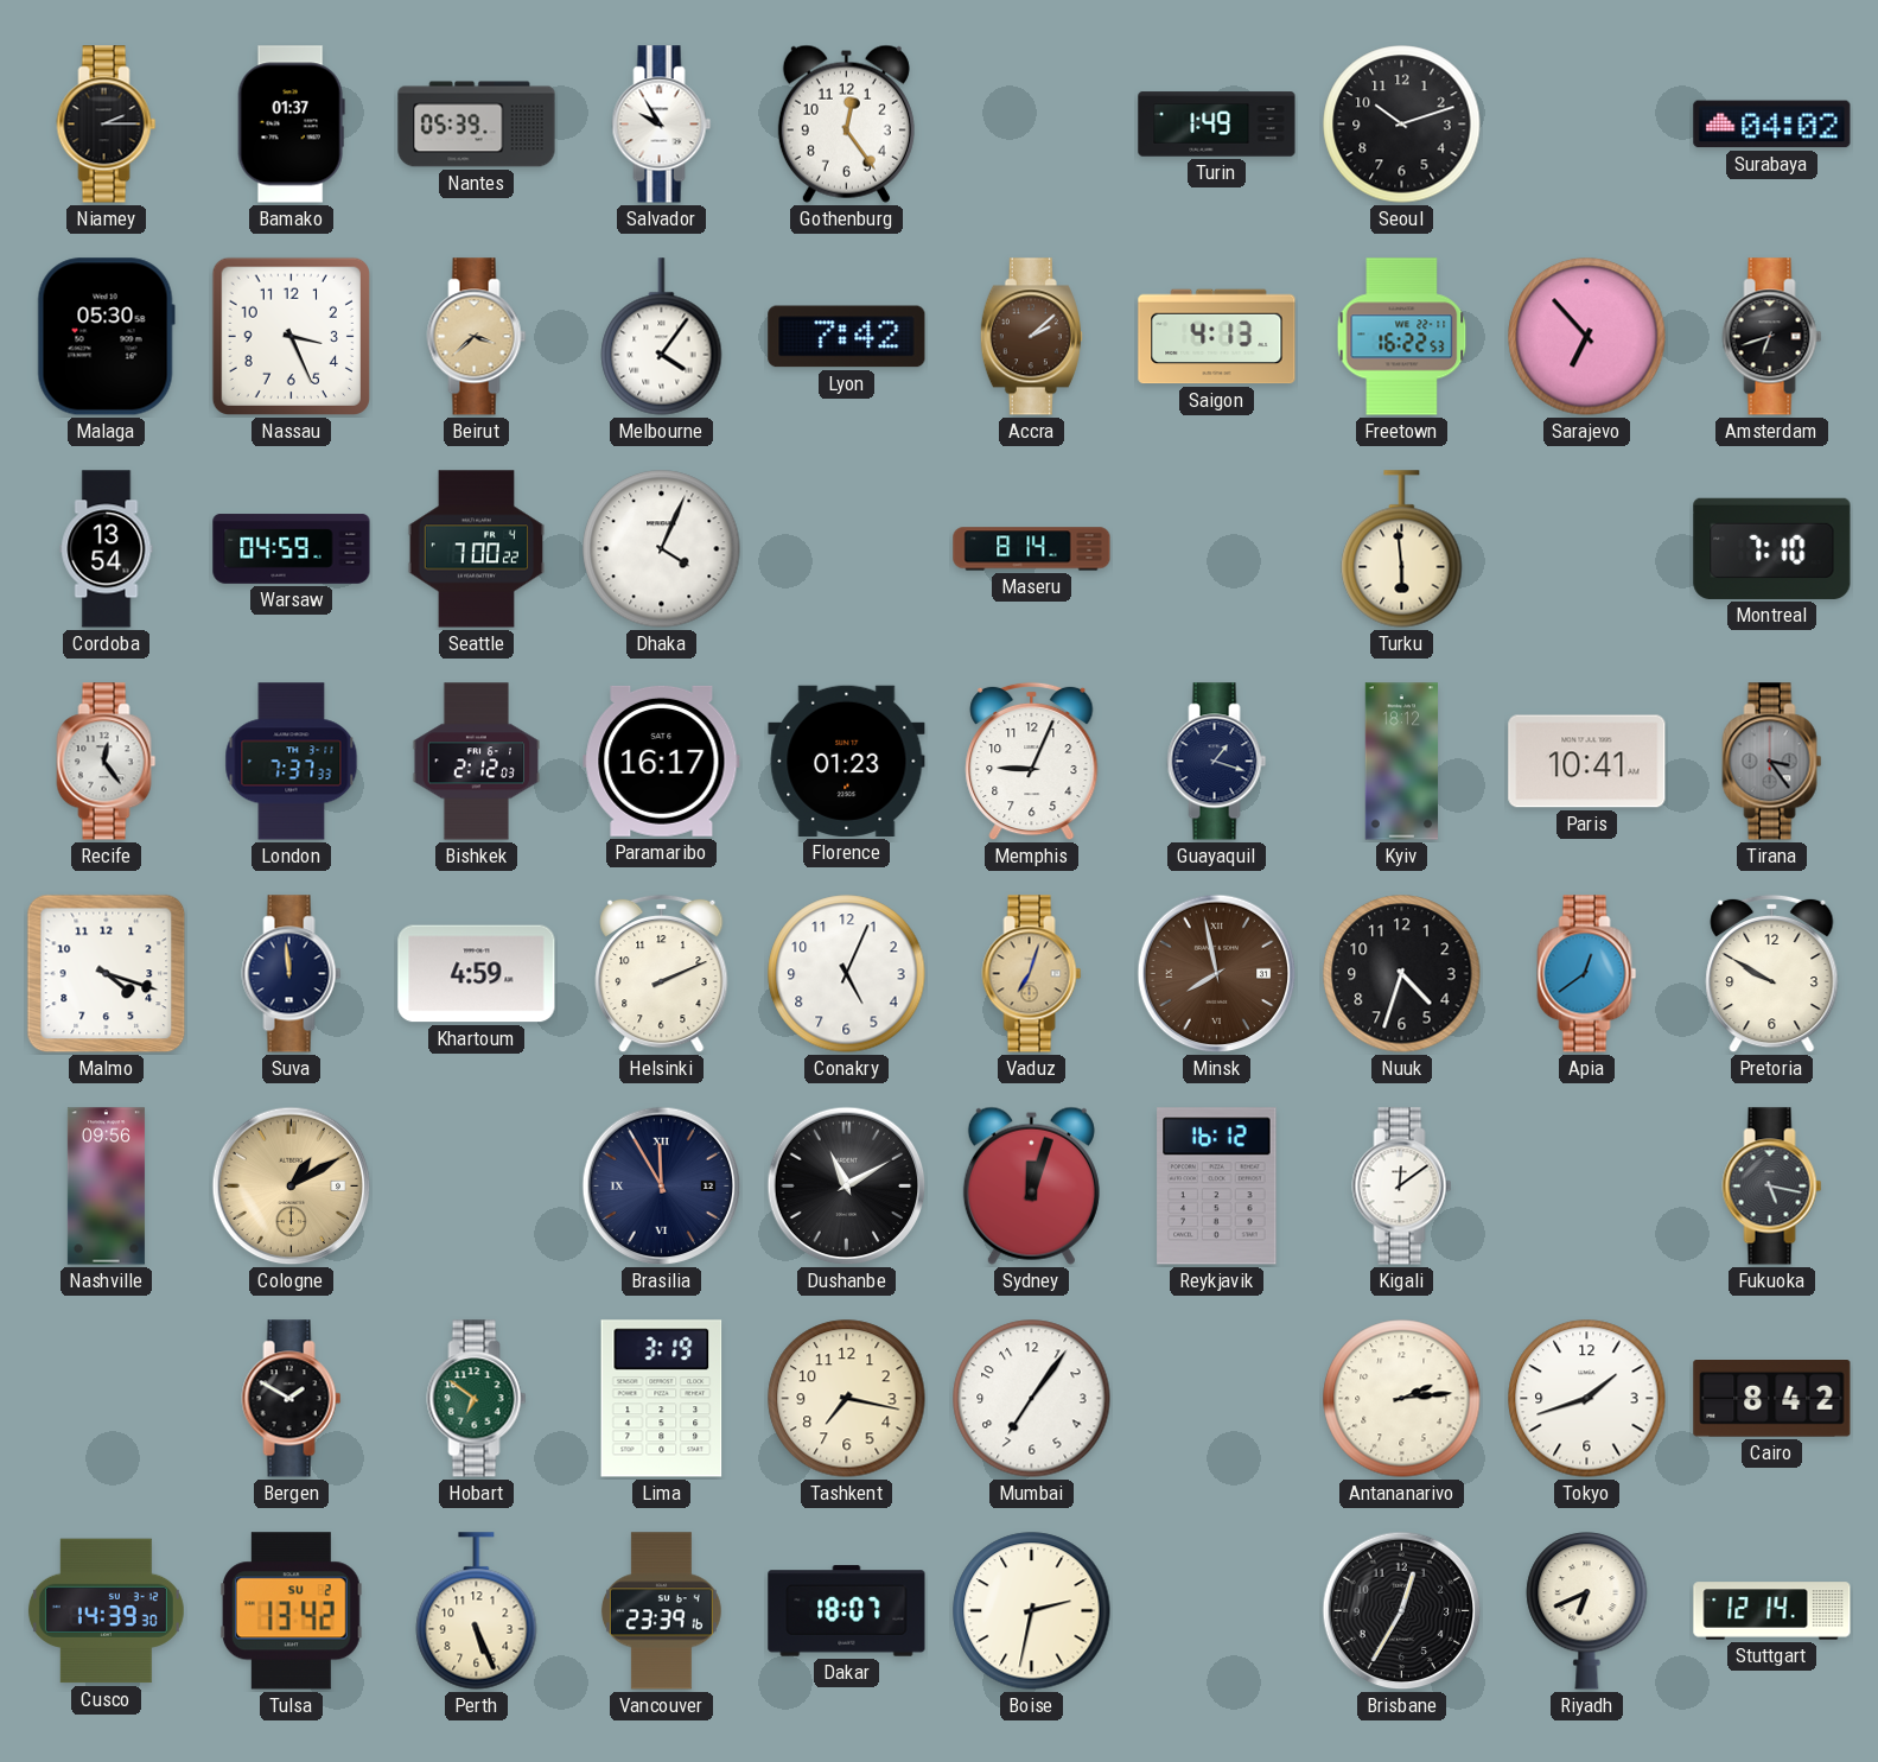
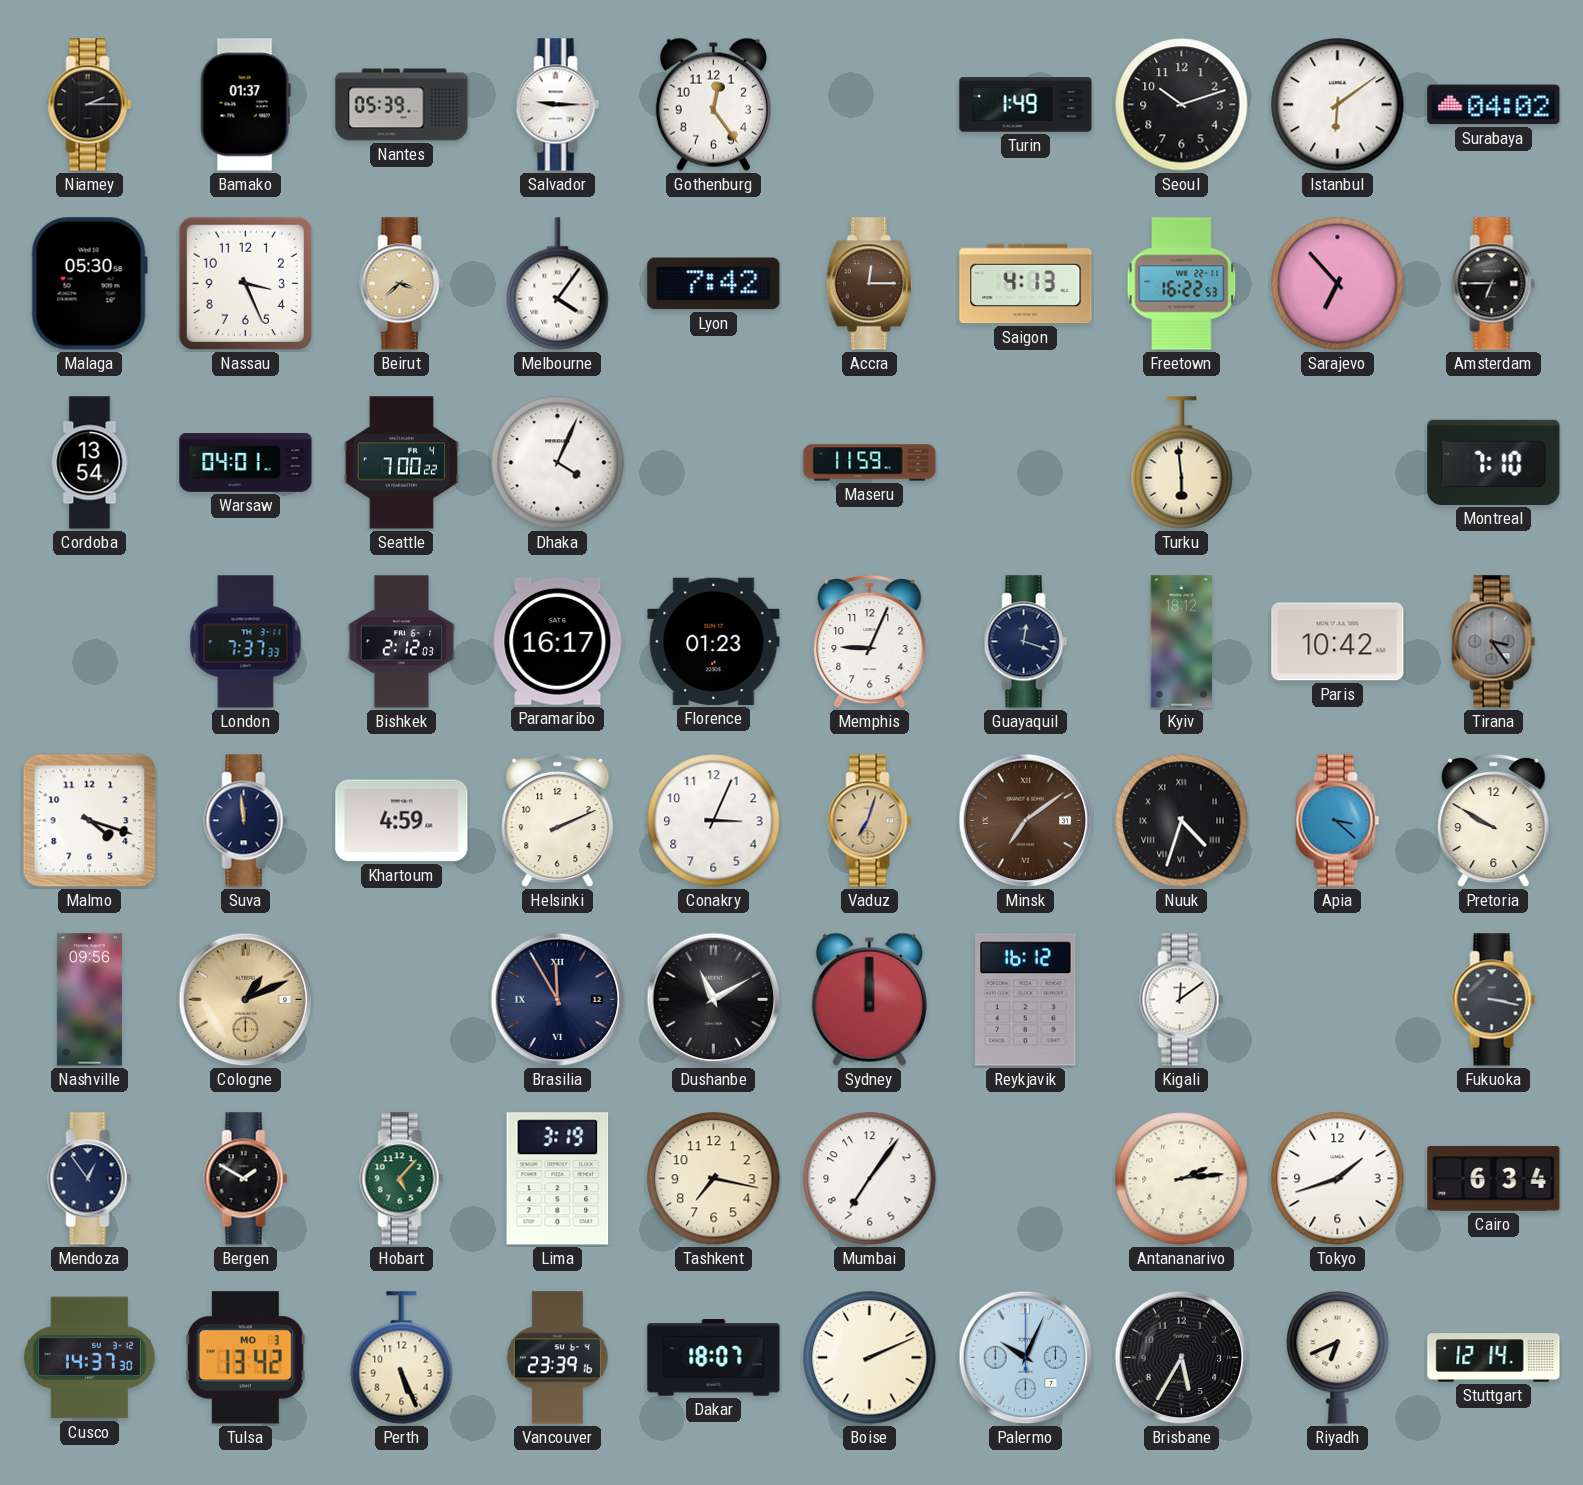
Salvador: 9:55 -> 9:15 (558, 105)
Istanbul: none -> 6:09 (1338, 105)
Accra: 2:08 -> 12:15 (869, 284)
Amsterdam: 6:42 -> 6:45 (1494, 284)
Warsaw: 04:59 -> 04:01 (246, 463)
Maseru: 8:14 -> 11:59 (870, 463)
Recife: 12:24 -> none (107, 762)
Guayaquil: 1:18 -> 12:18 (1026, 642)
Paris: 10:41 -> 10:42 (1338, 642)
Conakry: 5:04 -> 3:04 (714, 821)
Minsk: 7:58 -> 7:09 (1026, 821)
Nuuk numerals: Arabic -> Roman (1182, 821)
Apia: 12:39 -> 3:22 (1338, 821)
Cologne: 1:10 -> 1:11 (246, 1000)
Sydney: 12:03 -> 12:00 (869, 999)
Fukuoka: 5:17 -> 3:17 (1494, 1000)
Mendoza: none -> 12:54 (90, 1179)
Hobart: 6:51 -> 5:07 (402, 1179)
Cairo: 8:42 -> 6:34 (1494, 1179)
Cusco: 14:39 -> 14:37 (89, 1358)
Tulsa date: SU 2 -> MO 3 (245, 1358)
Boise: 2:32 -> 2:11 (870, 1358)
Palermo: none -> 10:04 (1026, 1358)
Brisbane: 12:35 -> 5:35 (1182, 1358)
